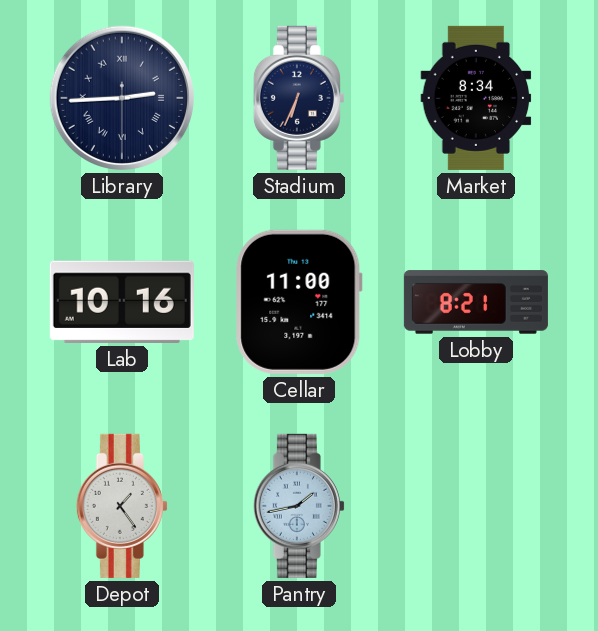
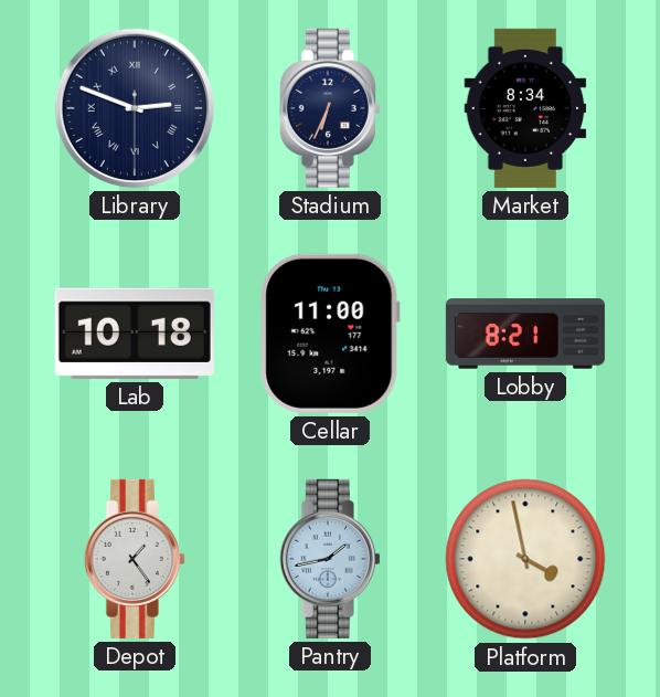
Library: 2:44 -> 2:48 (135, 108)
Lab: 10:16 -> 10:18 (135, 334)
Platform: none -> 3:58 (525, 559)
